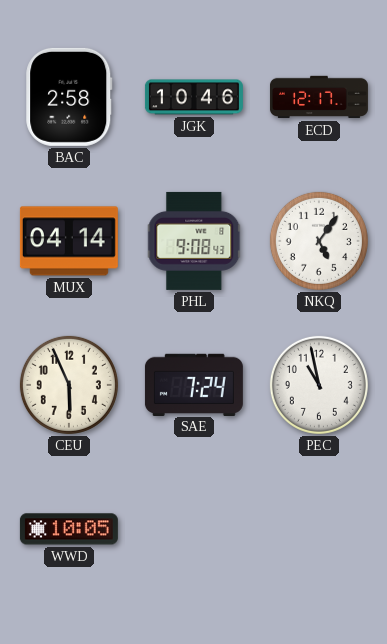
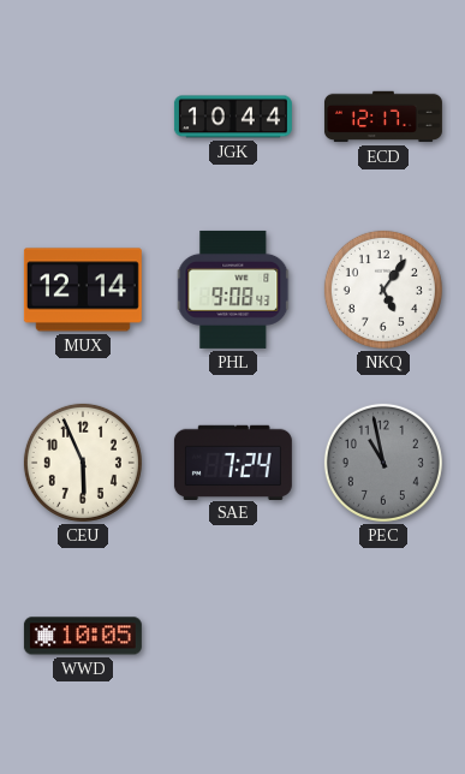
BAC: 2:58 -> none (69, 97)
JGK: 10:46 -> 10:44 (233, 117)
MUX: 04:14 -> 12:14 (83, 290)
PEC dial: white -> grey (383, 463)
